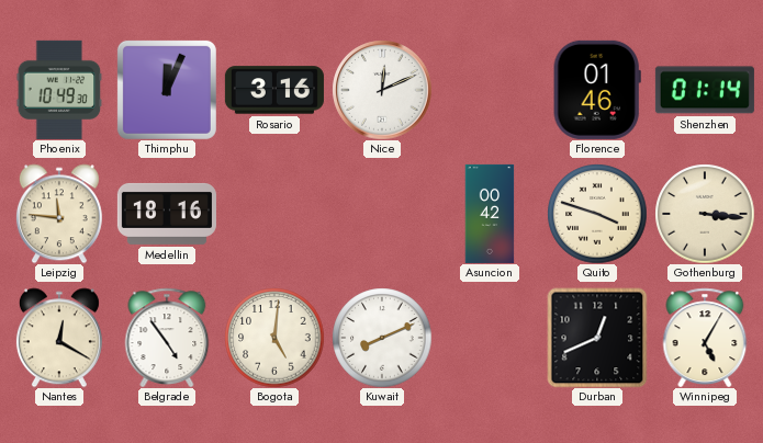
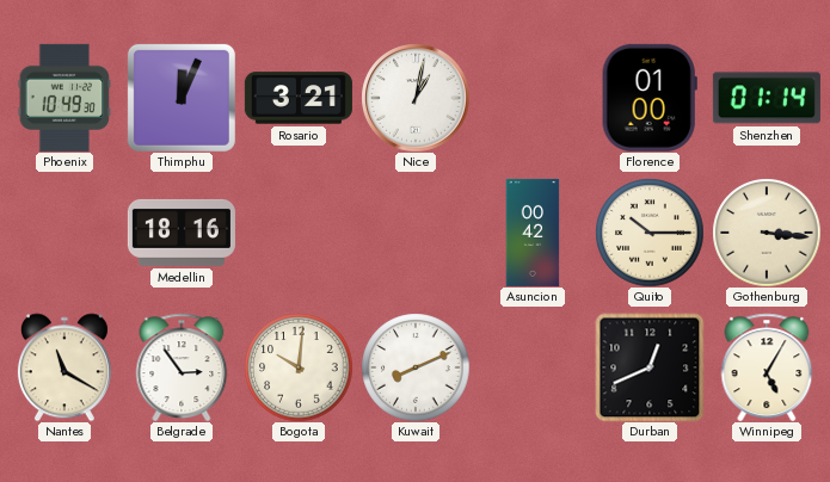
Rosario: 3:16 -> 3:21 (299, 98)
Nice: 12:11 -> 1:02 (416, 98)
Florence: 01:46 -> 01:00 (650, 98)
Leipzig: 11:46 -> none (59, 214)
Quito: 3:48 -> 10:15 (650, 233)
Nantes: 12:20 -> 11:20 (64, 367)
Belgrade: 4:54 -> 2:54 (182, 367)
Bogota: 5:01 -> 10:01 (299, 367)
